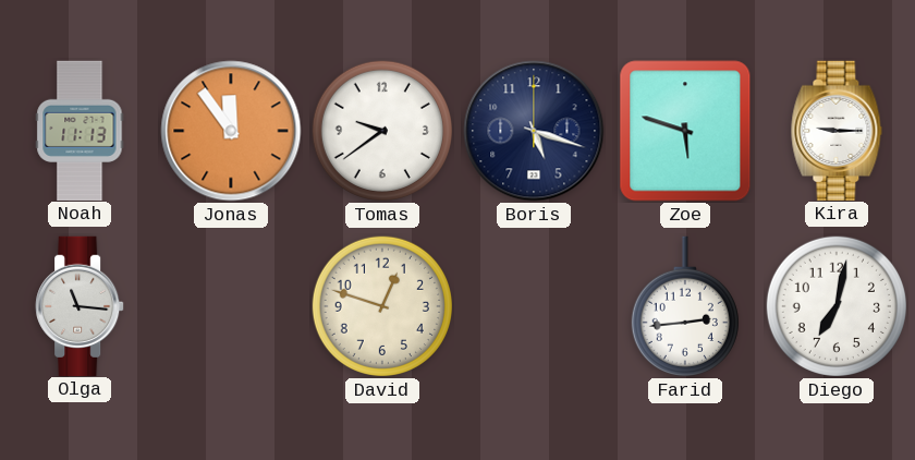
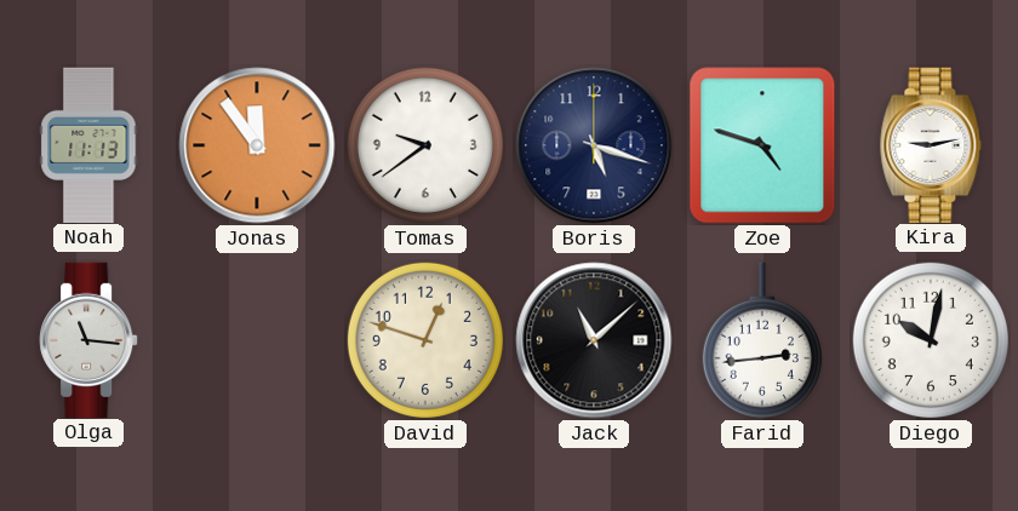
Zoe: 5:48 -> 4:48 (762, 145)
Kira: 9:15 -> 9:13 (931, 144)
Jack: none -> 11:08 (594, 340)
Diego: 7:02 -> 10:02 (931, 340)
